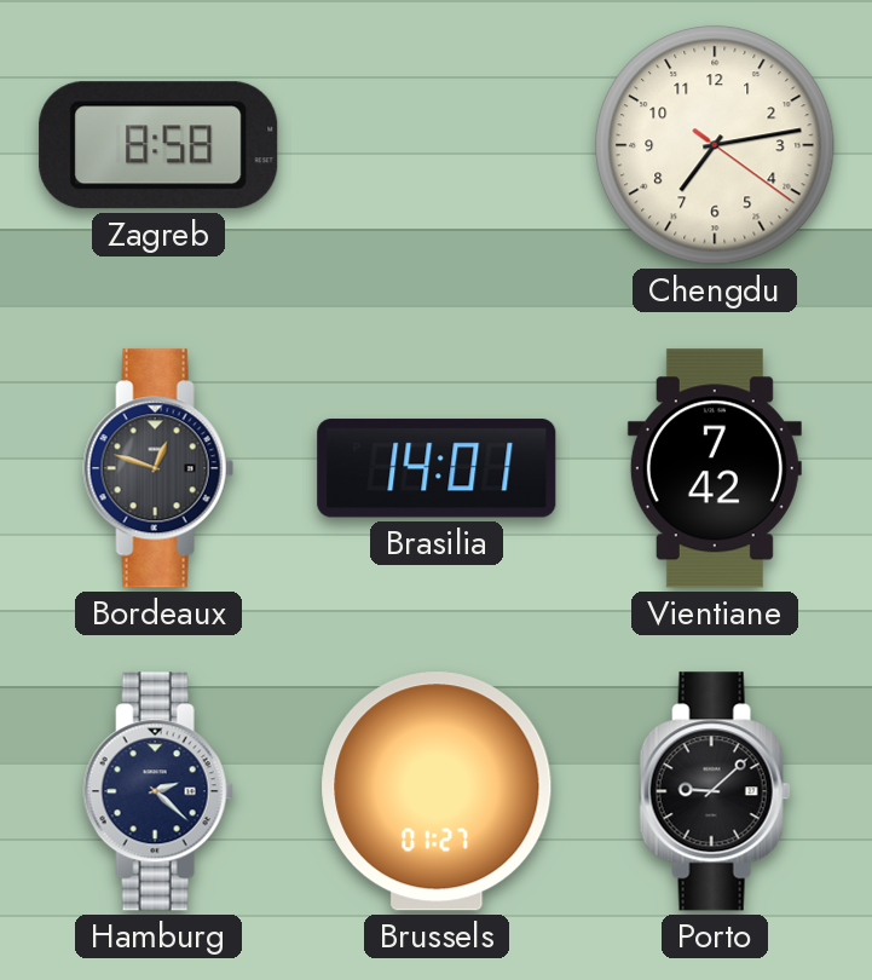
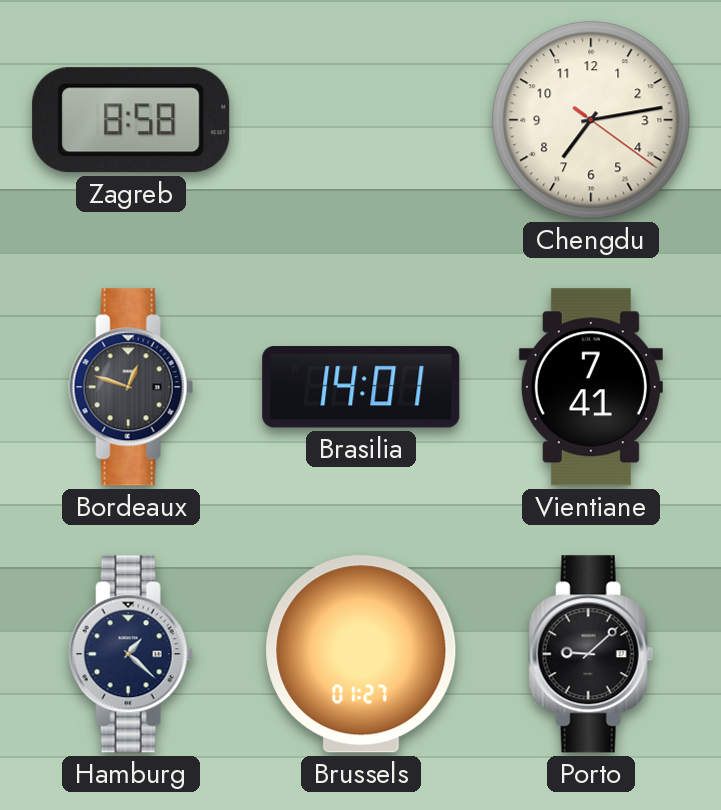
Vientiane: 7:42 -> 7:41 (591, 387)
Hamburg: 2:22 -> 1:22 (131, 654)
